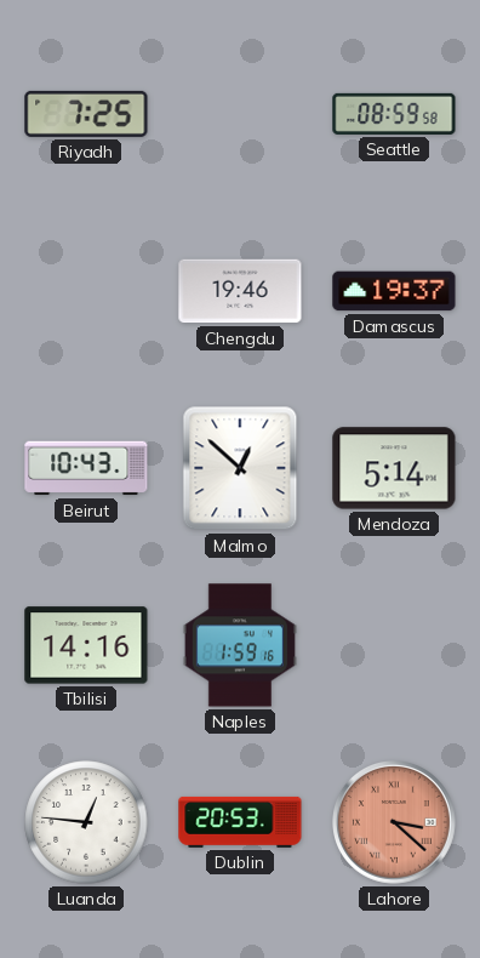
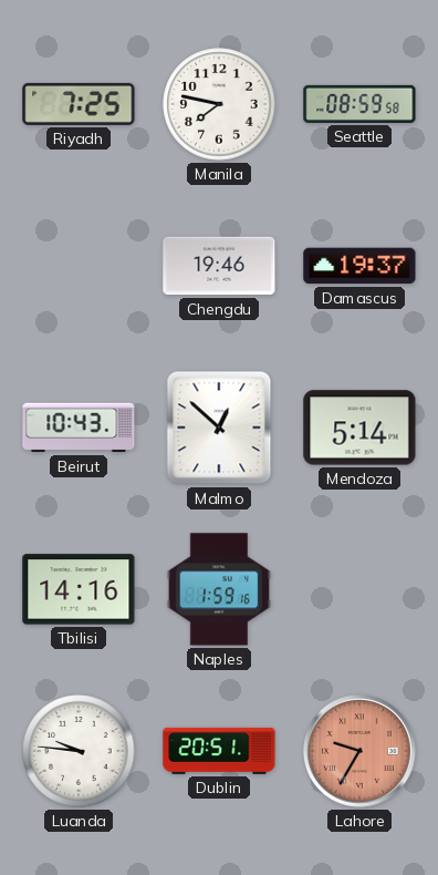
Manila: none -> 7:47 (219, 104)
Luanda: 12:46 -> 9:46 (79, 751)
Dublin: 20:53 -> 20:51 (219, 751)
Lahore: 3:22 -> 9:35 (361, 752)
